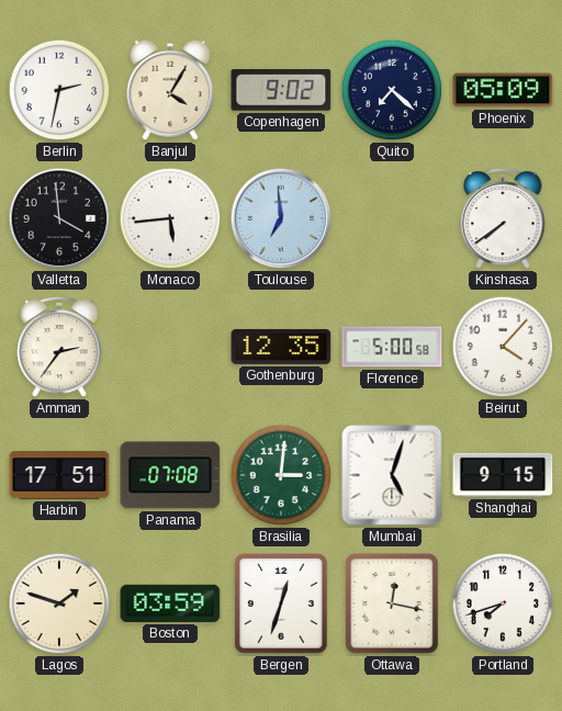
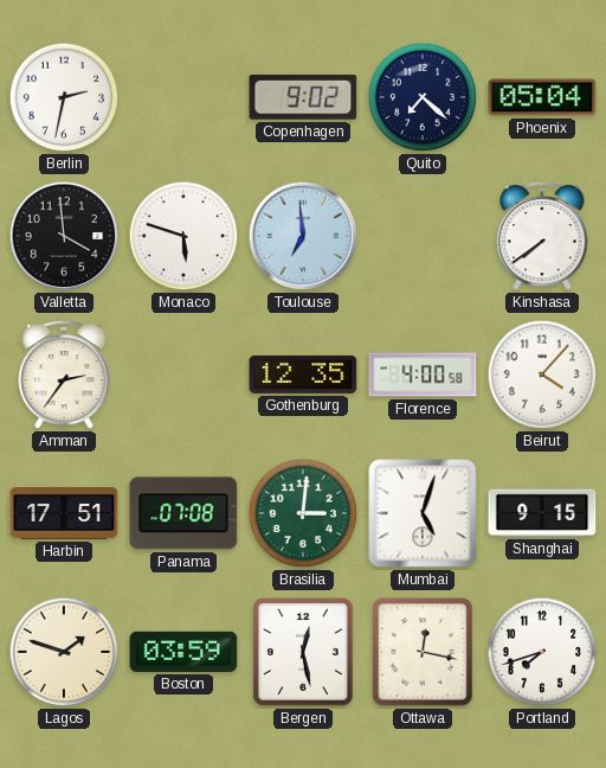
Banjul: 4:05 -> none (170, 90)
Phoenix: 05:09 -> 05:04 (542, 97)
Monaco: 5:44 -> 5:48 (183, 236)
Florence: 5:00 -> 4:00 (423, 375)
Bergen: 12:33 -> 12:28 (303, 652)
